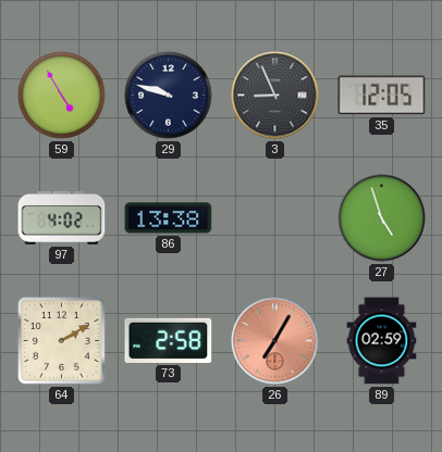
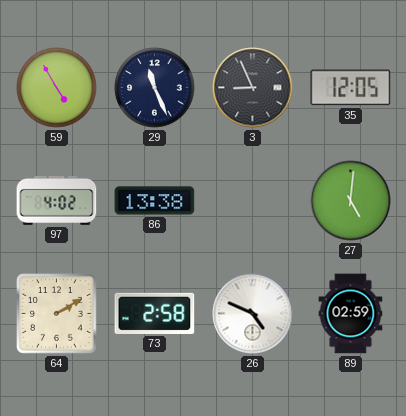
29: 9:48 -> 11:26 (155, 88)
27: 4:57 -> 5:01 (351, 201)
26: 7:05 -> 4:49 (253, 314)
26 dial: salmon -> white (253, 314)
